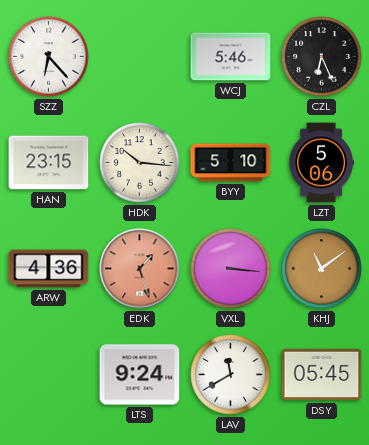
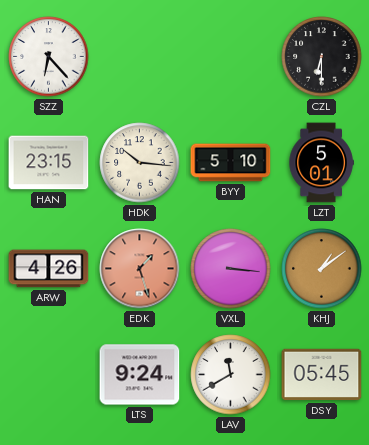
WCJ: 5:46 -> none (231, 57)
CZL: 6:26 -> 6:30 (322, 57)
LZT: 5:06 -> 5:01 (321, 163)
ARW: 4:36 -> 4:26 (49, 269)
KHJ: 11:09 -> 1:09 (322, 269)
